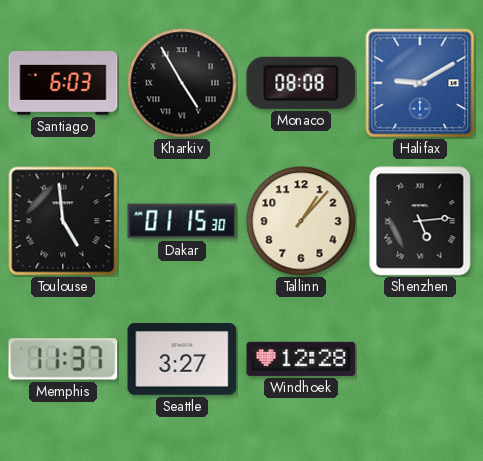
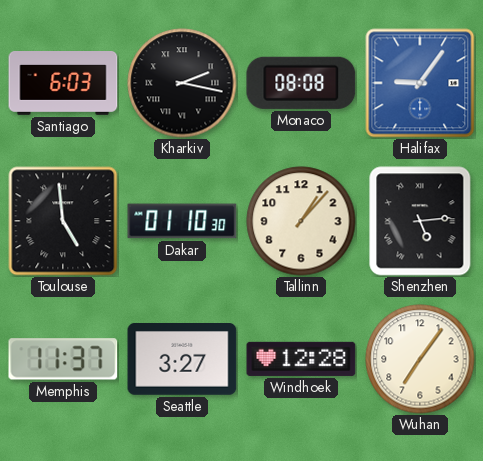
Kharkiv: 4:55 -> 2:17 (182, 83)
Halifax: 9:10 -> 9:06 (420, 83)
Dakar: 01:15 -> 01:10 (182, 221)
Wuhan: none -> 7:06 (420, 359)
